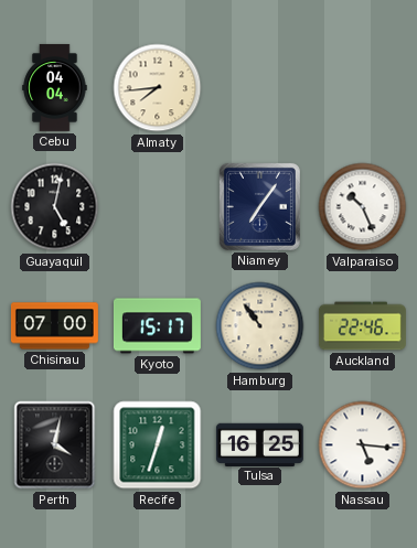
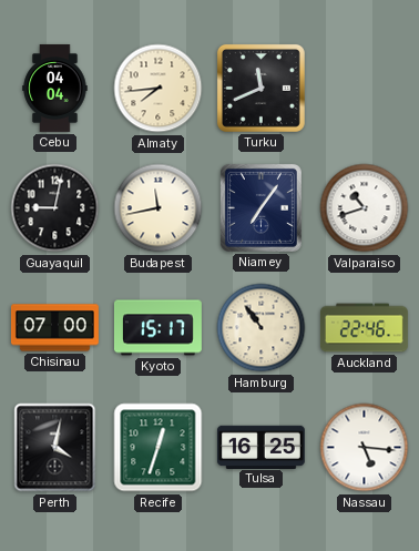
Turku: none -> 11:41 (260, 88)
Guayaquil: 5:02 -> 9:02 (55, 208)
Budapest: none -> 11:43 (159, 208)
Valparaiso: 10:26 -> 10:42 (365, 208)
